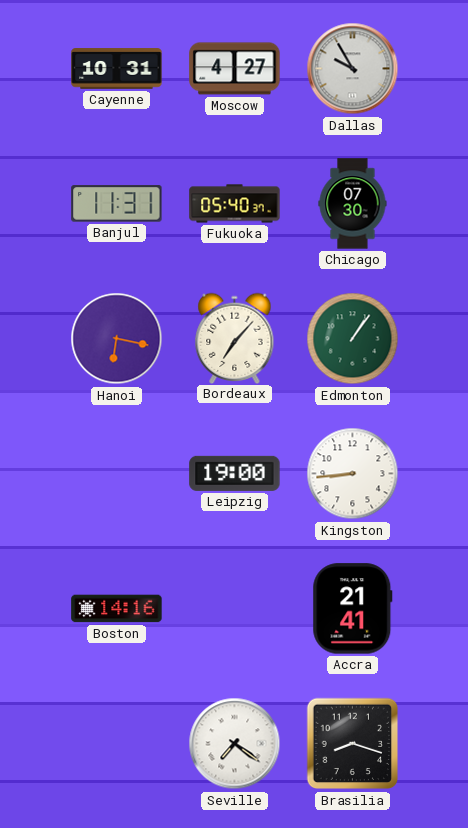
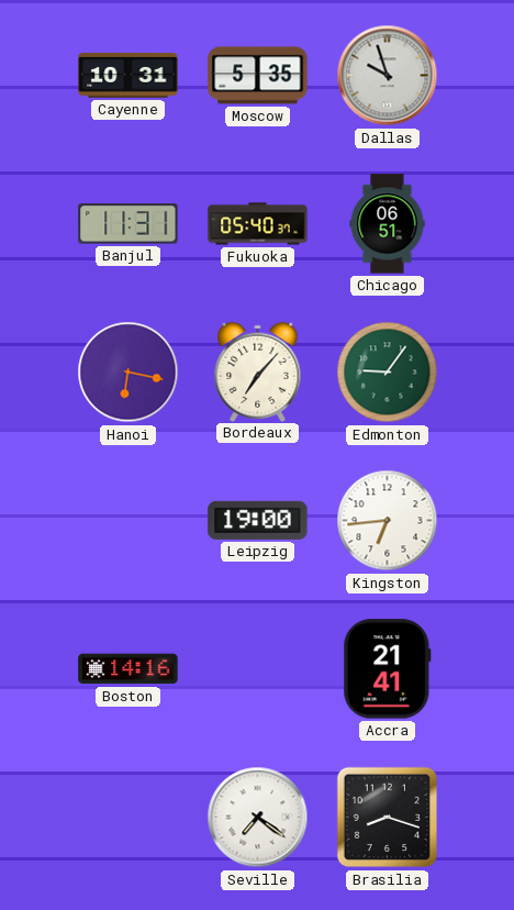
Moscow: 4:27 -> 5:35 (258, 76)
Dallas: 9:55 -> 9:57 (388, 76)
Chicago: 07:30 -> 06:51 (388, 224)
Edmonton: 1:06 -> 9:06 (388, 373)
Kingston: 8:44 -> 6:44 (388, 521)
